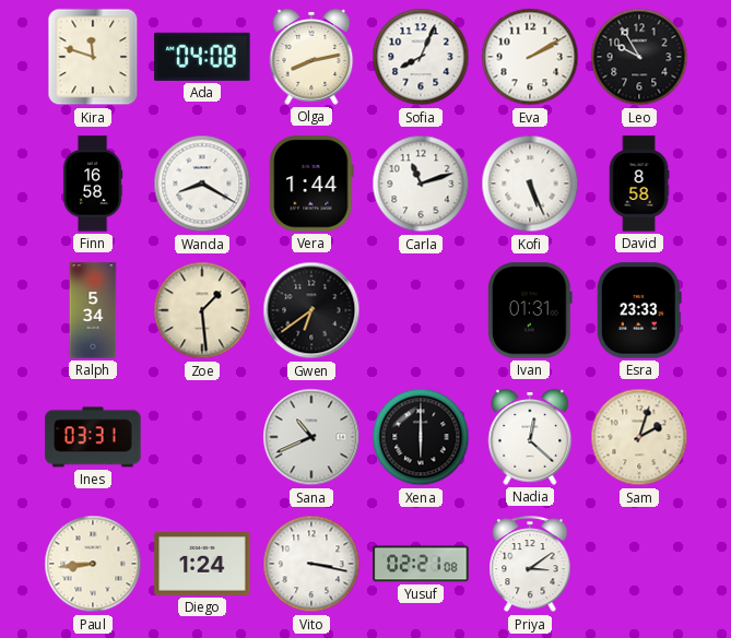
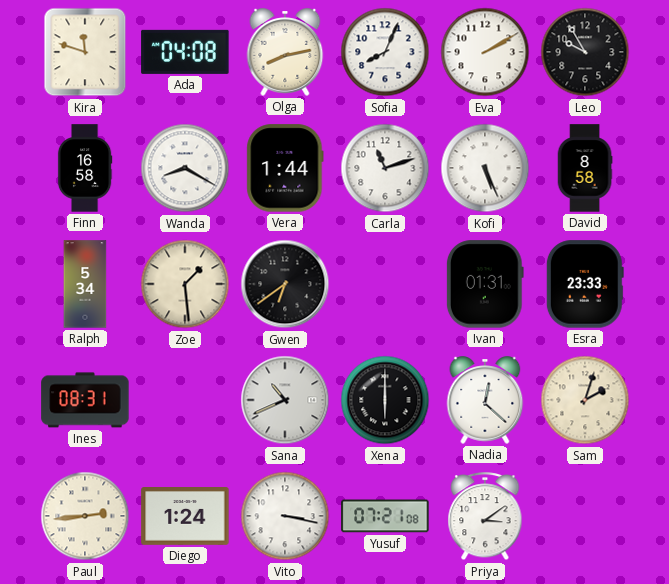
Ines: 03:31 -> 08:31 (85, 400)
Paul: 8:44 -> 2:44 (85, 516)
Yusuf: 02:21 -> 07:21 (385, 516)
